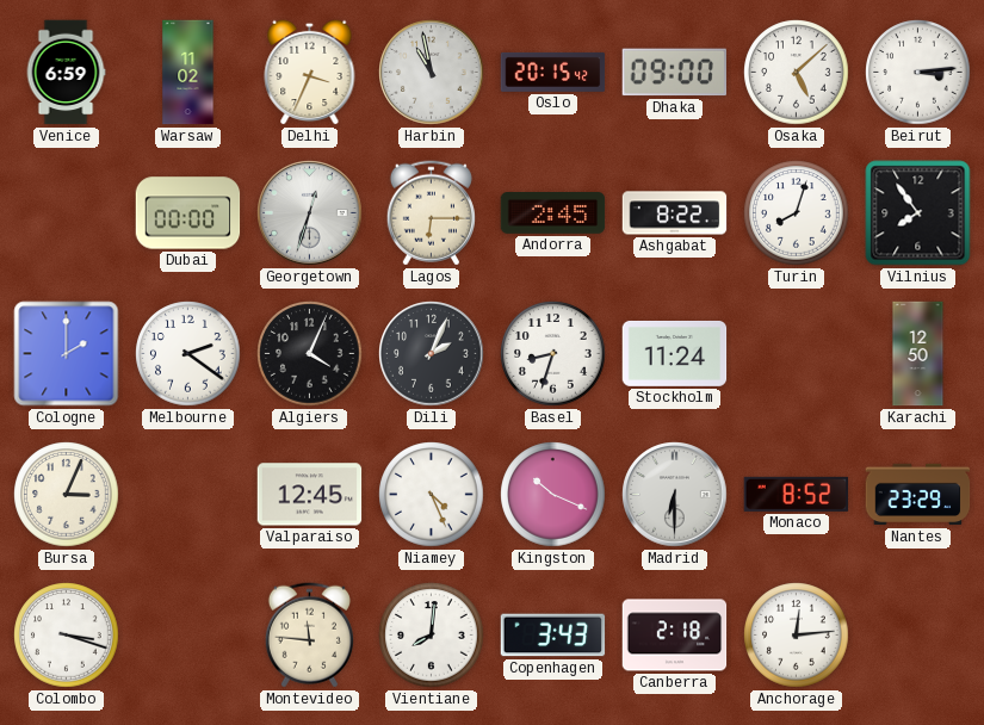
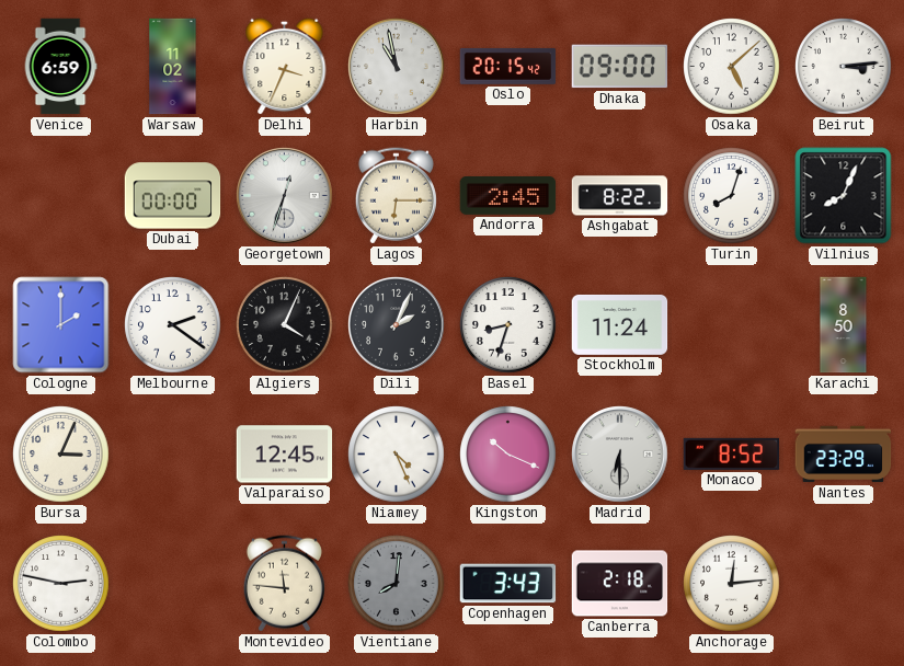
Vilnius: 7:54 -> 8:04 (844, 196)
Karachi: 12:50 -> 8:50 (844, 325)
Colombo: 3:18 -> 2:47 (61, 584)
Vientiane dial: white -> grey (397, 584)
